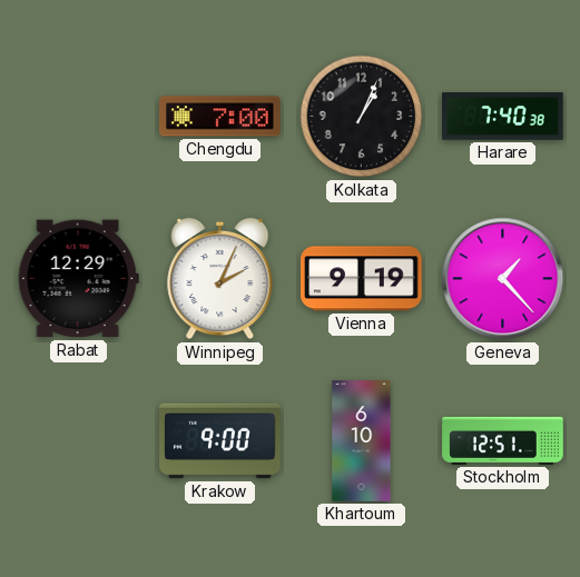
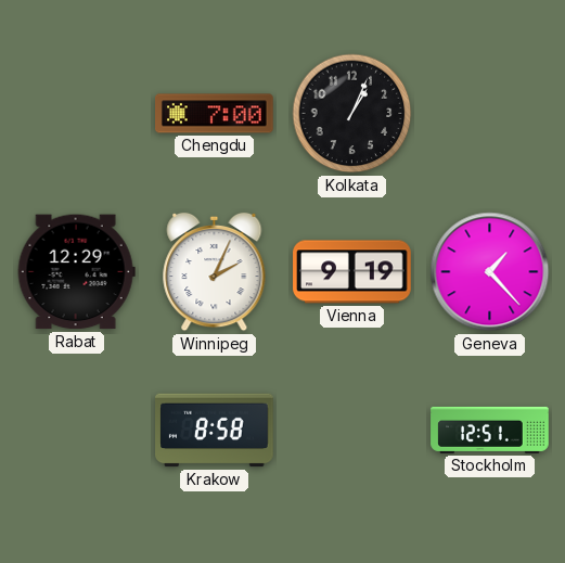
Harare: 7:40 -> none (503, 117)
Krakow: 9:00 -> 8:58 (215, 431)
Khartoum: 6:10 -> none (362, 441)
